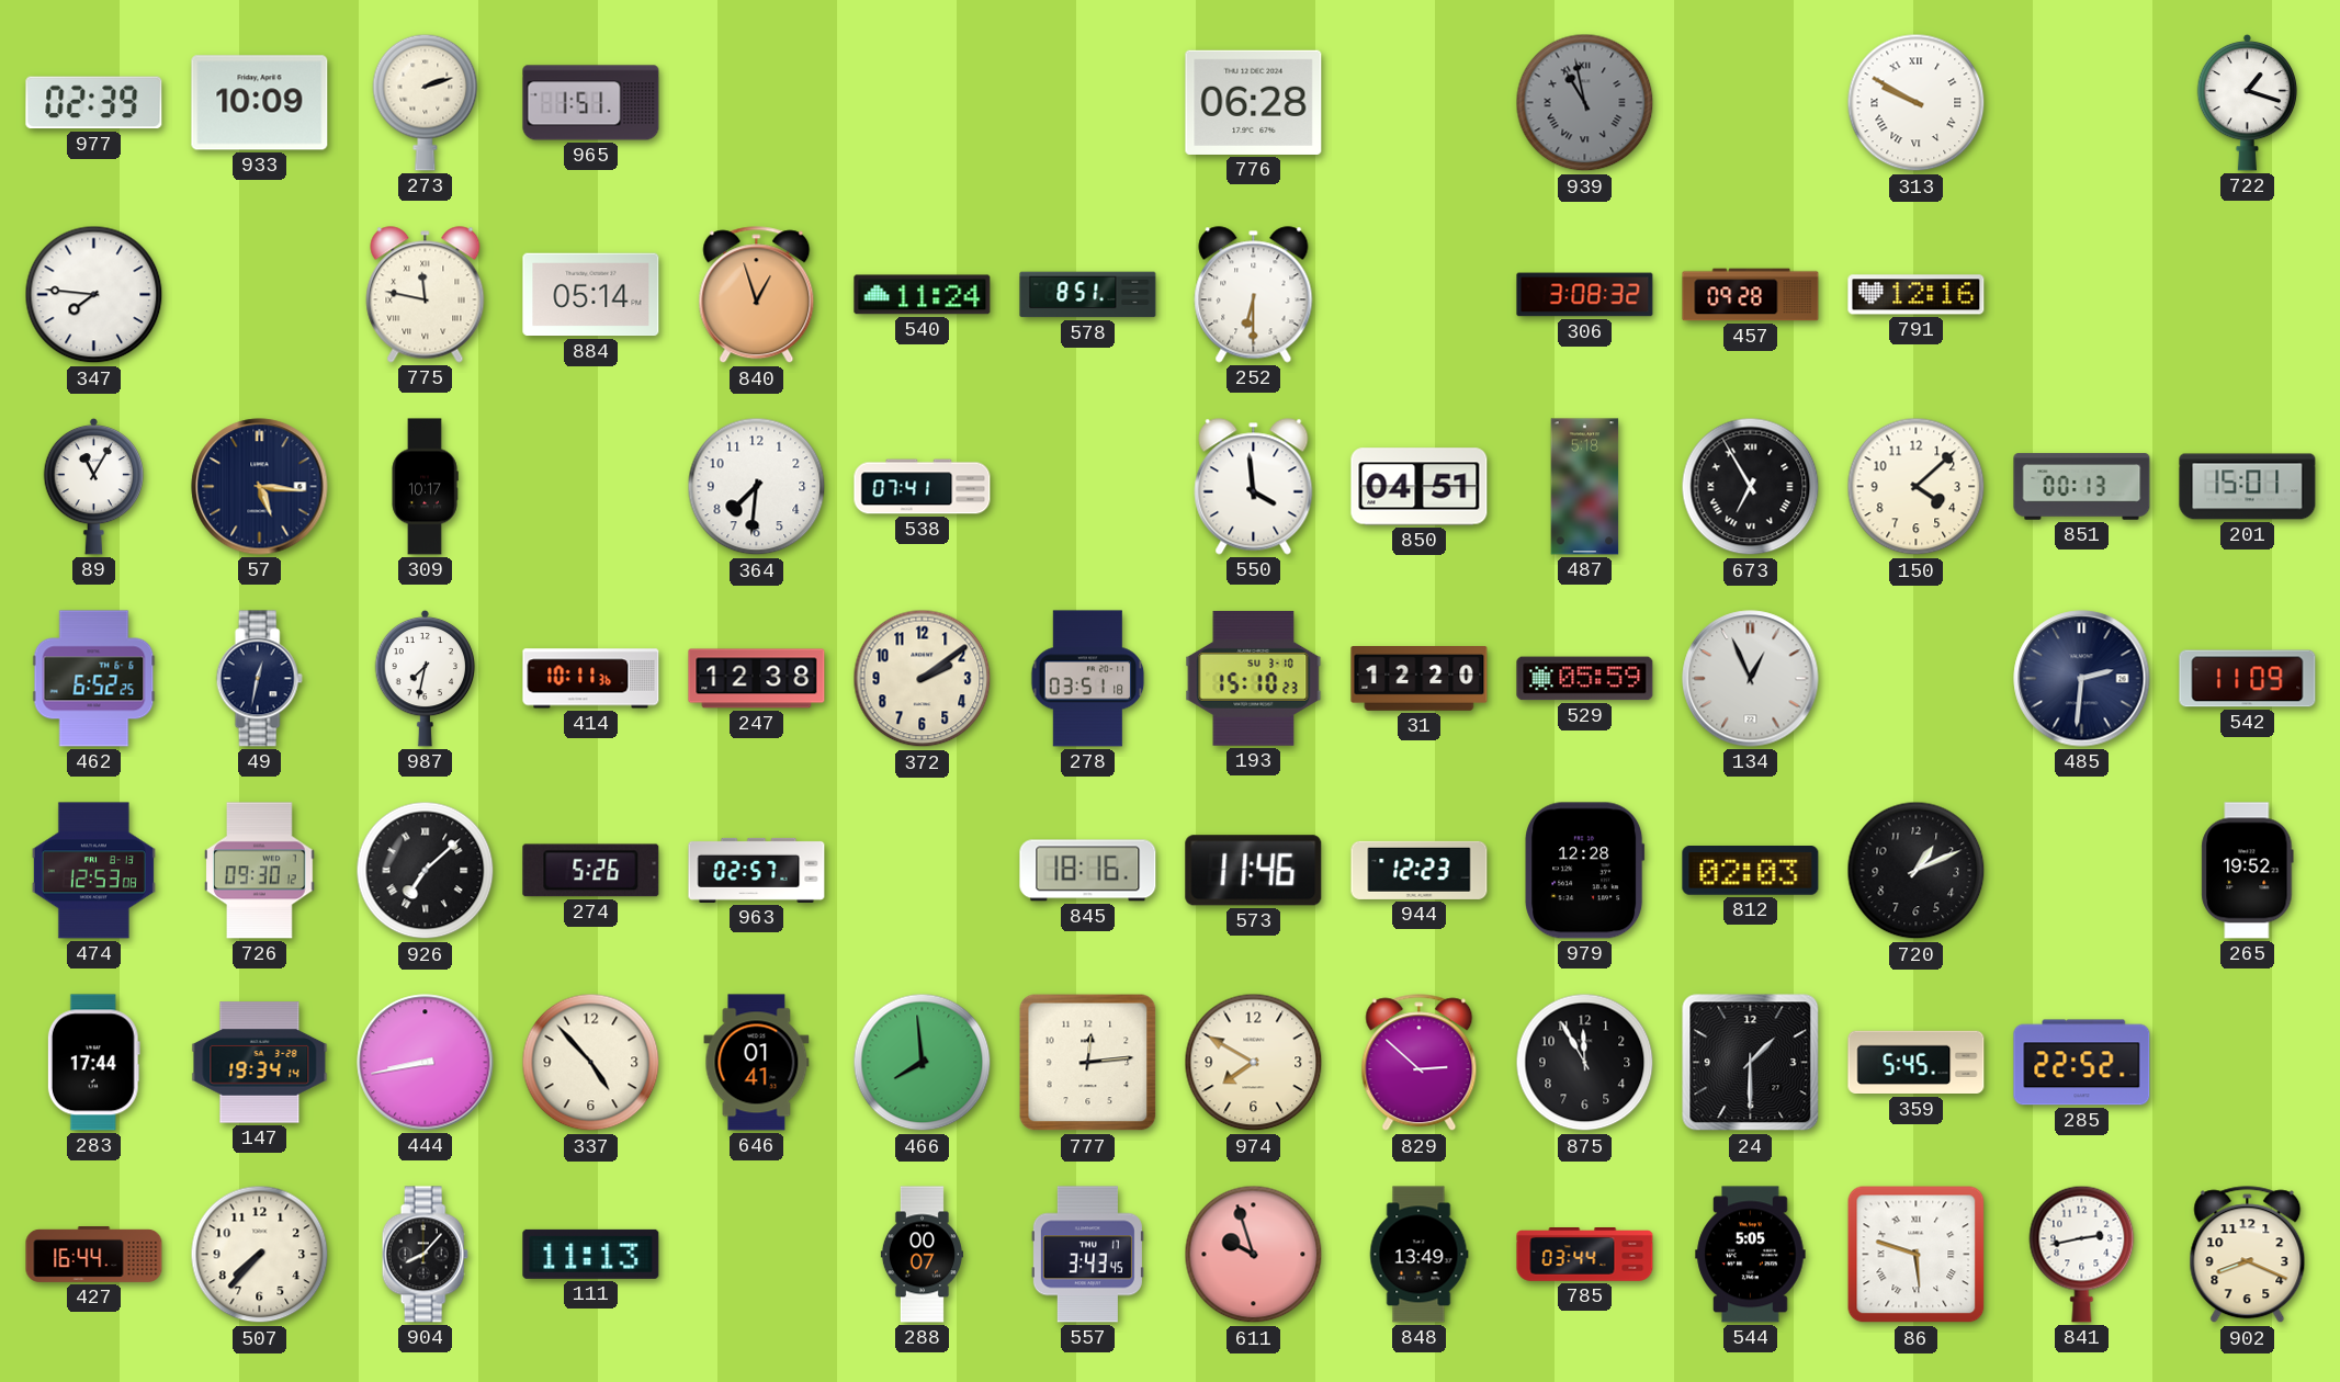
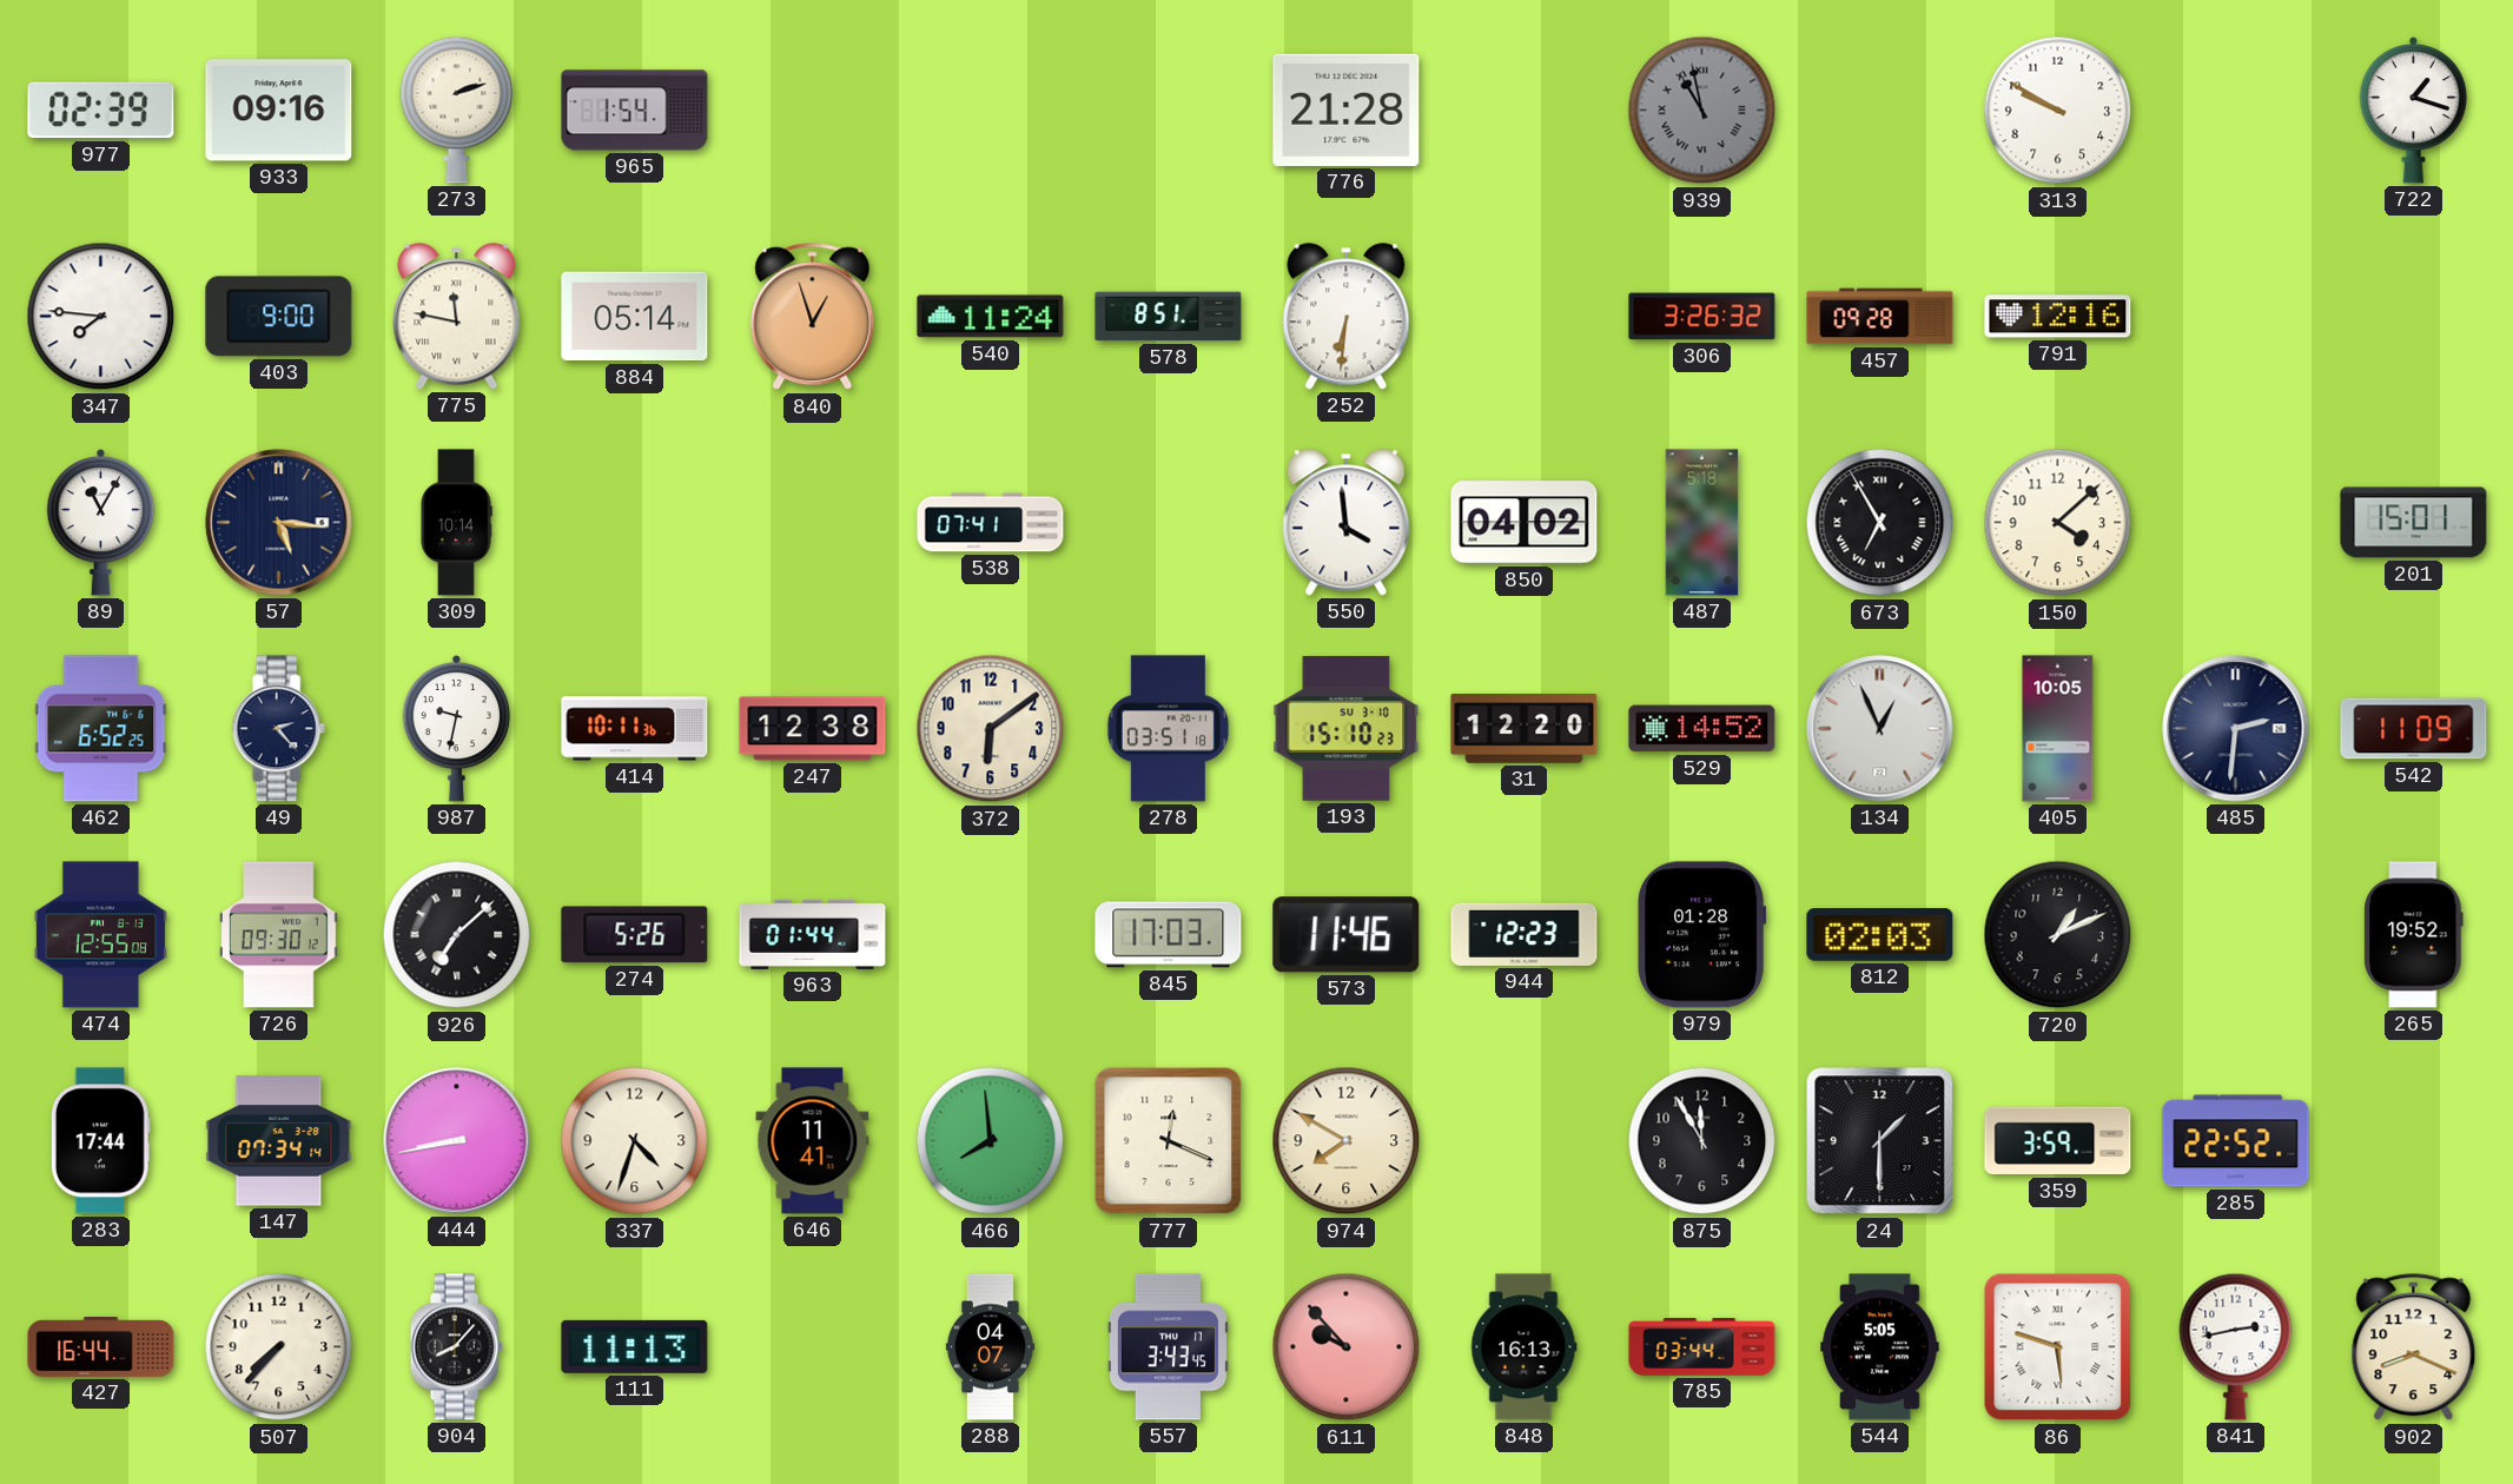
933: 10:09 -> 09:16 (279, 111)
965: 1:51 -> 1:54 (635, 111)
776: 06:28 -> 21:28 (1347, 110)
313 numerals: Roman -> Arabic (2058, 111)
403: none -> 9:00 (279, 317)
252: 6:30 -> 6:31 (1347, 317)
306: 3:08 -> 3:26 (1702, 317)
309: 10:17 -> 10:14 (456, 523)
364: 7:31 -> none (757, 487)
850: 04:51 -> 04:02 (1525, 523)
851: 00:13 -> none (2082, 487)
49: 12:32 -> 2:23 (278, 729)
987: 7:32 -> 9:32 (457, 728)
372: 2:09 -> 6:09 (991, 729)
529: 05:59 -> 14:52 (1702, 729)
405: none -> 10:05 (2058, 729)
474: 12:53 -> 12:55 (100, 935)
963: 02:57 -> 01:44 (813, 934)
845: 18:16 -> 17:03 (1169, 935)
979: 12:28 -> 01:28 (1702, 935)
147: 19:34 -> 07:34 (279, 1141)
337: 4:53 -> 4:33 (635, 1141)
646: 01:41 -> 11:41 (813, 1141)
777: 12:14 -> 12:19 (1169, 1141)
829: 2:52 -> none (1420, 1063)
359: 5:45 -> 3:59 (2058, 1141)
288: 00:07 -> 04:07 (990, 1347)
611: 9:57 -> 9:53 (1347, 1347)
848: 13:49 -> 16:13 (1523, 1347)
